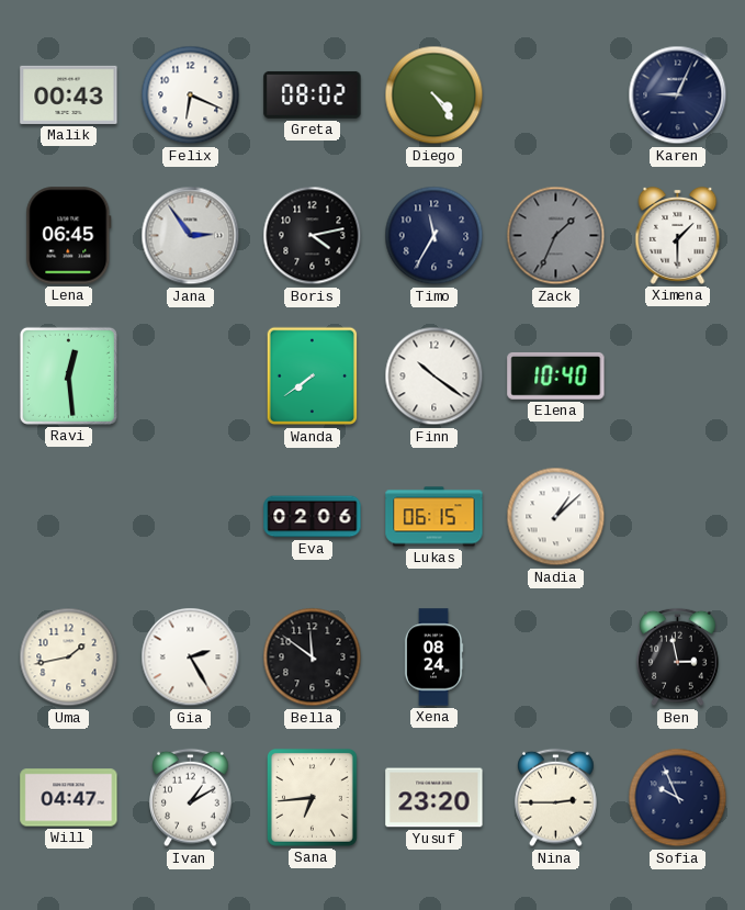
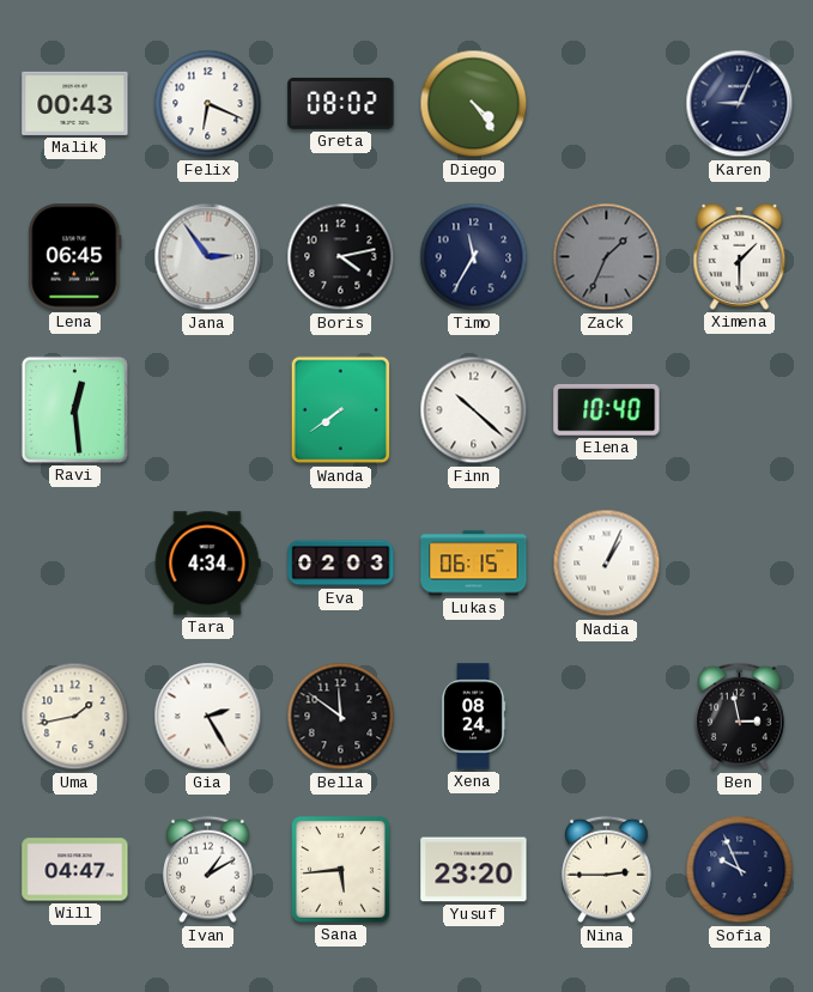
Finn: 10:21 -> 10:22 (474, 410)
Tara: none -> 4:34 (207, 564)
Eva: 02:06 -> 02:03 (341, 564)
Nadia: 1:08 -> 1:04 (607, 564)
Sana: 6:44 -> 5:44 (340, 869)
